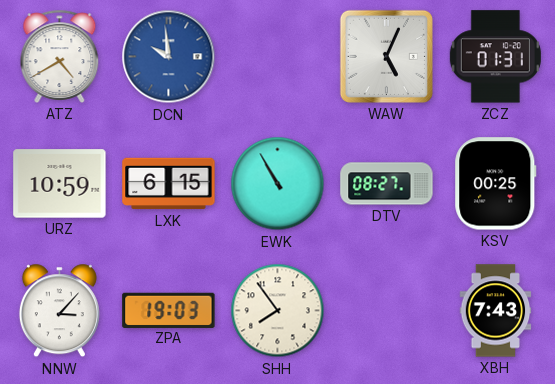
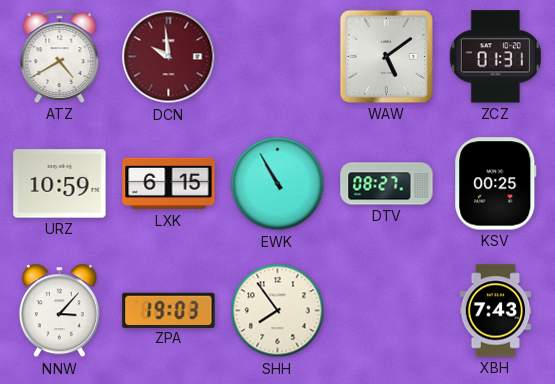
DCN dial: blue -> burgundy (169, 57)
WAW: 5:04 -> 5:09 (386, 56)
